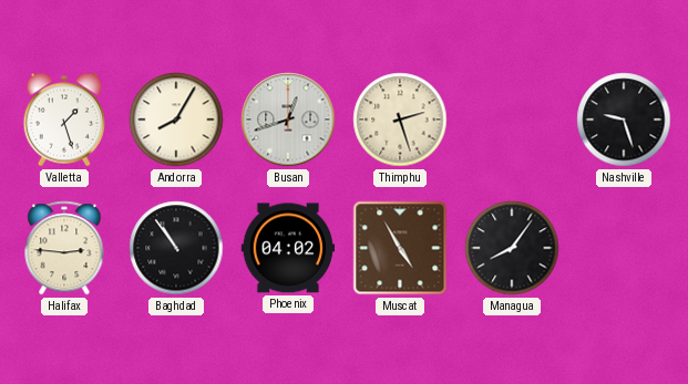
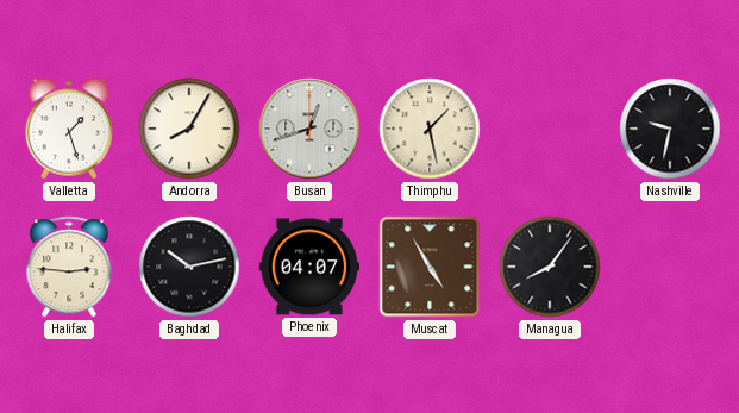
Thimphu: 2:27 -> 1:28 (430, 129)
Nashville: 9:27 -> 9:32 (670, 129)
Baghdad: 10:54 -> 10:13 (189, 267)
Phoenix: 04:02 -> 04:07 (309, 267)
